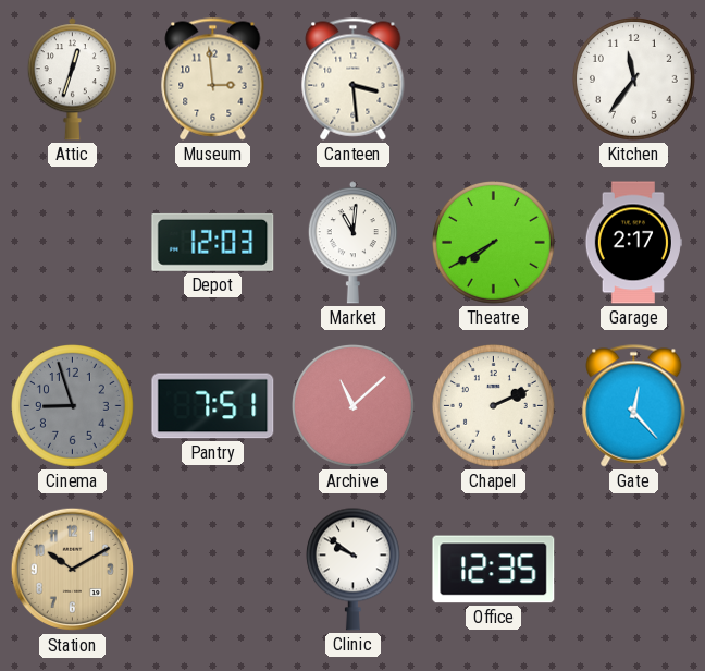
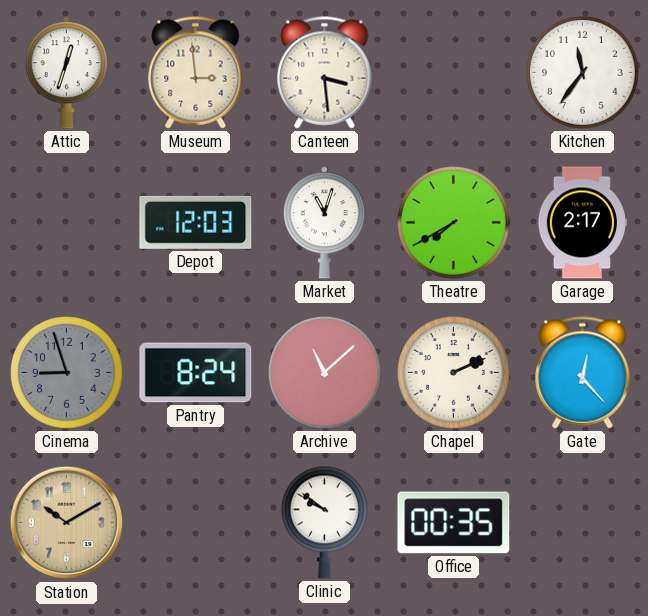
Market: 11:01 -> 11:03 (324, 223)
Pantry: 7:51 -> 8:24 (196, 373)
Office: 12:35 -> 00:35 (454, 523)
